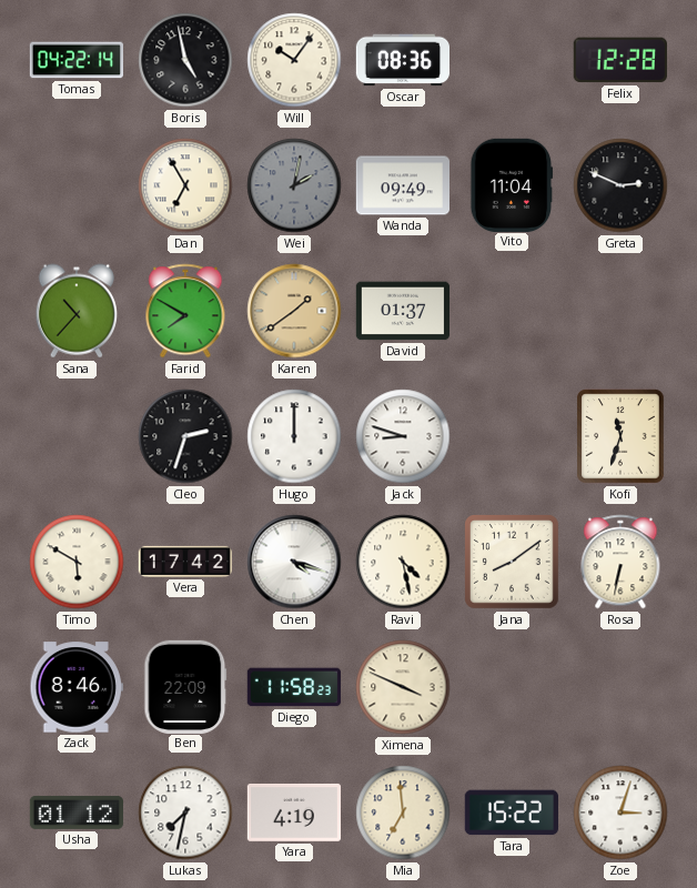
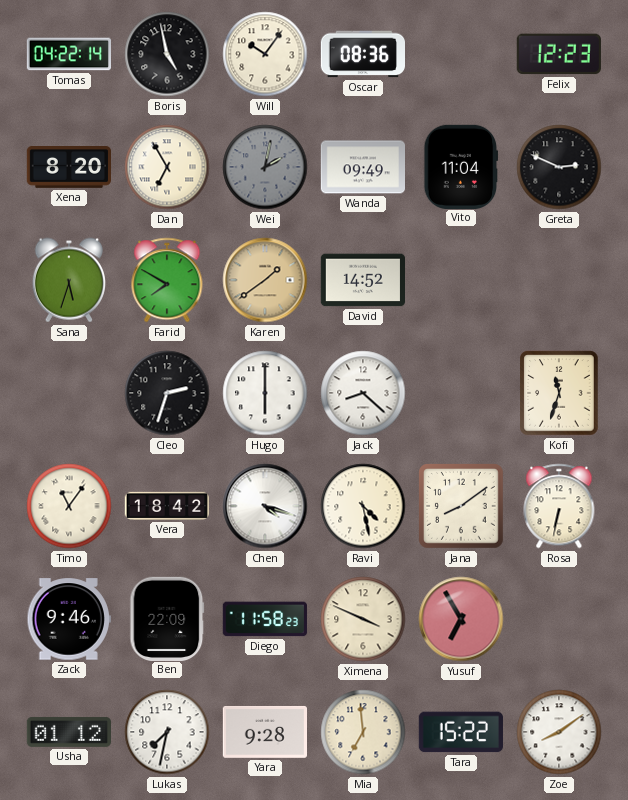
Felix: 12:28 -> 12:23 (559, 54)
Xena: none -> 8:20 (68, 168)
Sana: 10:37 -> 5:33 (69, 280)
David: 01:37 -> 14:52 (362, 280)
Hugo: 12:00 -> 6:00 (265, 393)
Jack: 8:48 -> 8:22 (363, 393)
Timo: 5:50 -> 11:06 (69, 506)
Vera: 17:42 -> 18:42 (167, 506)
Zack: 8:46 -> 9:46 (69, 619)
Yusuf: none -> 6:55 (461, 619)
Yara: 4:19 -> 9:28 (264, 732)
Zoe: 3:03 -> 8:09 (559, 732)
